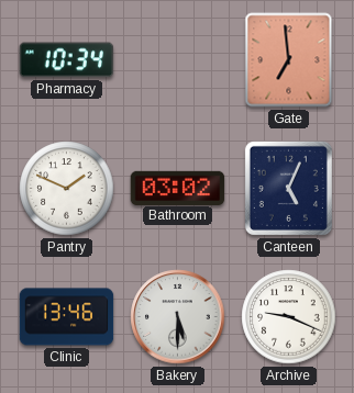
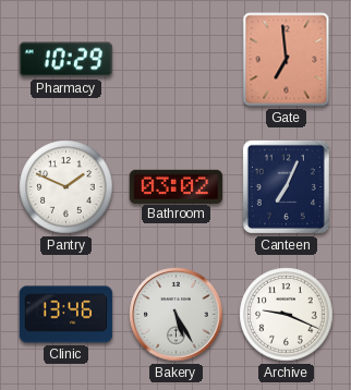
Pharmacy: 10:34 -> 10:29 (66, 60)
Canteen: 5:04 -> 7:04 (286, 186)
Bakery: 5:30 -> 5:25 (177, 315)
